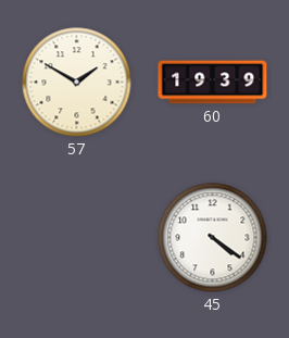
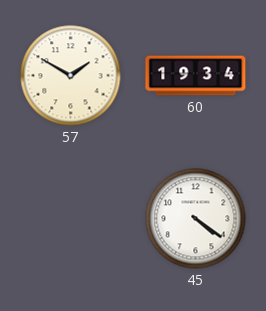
60: 19:39 -> 19:34 (196, 76)
